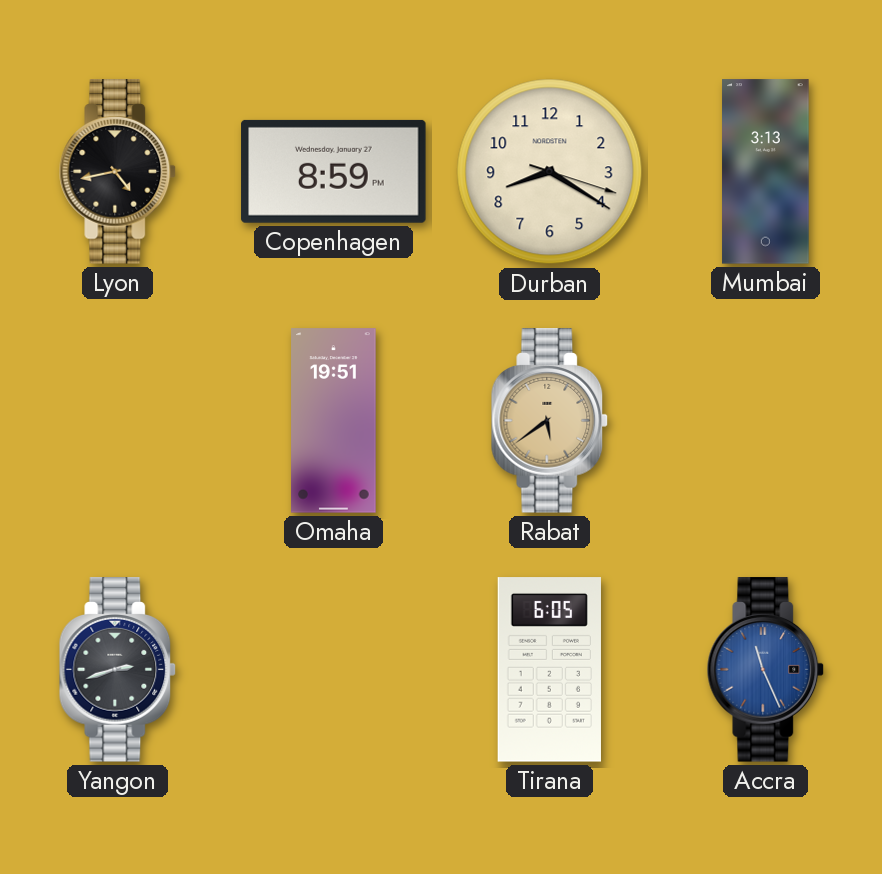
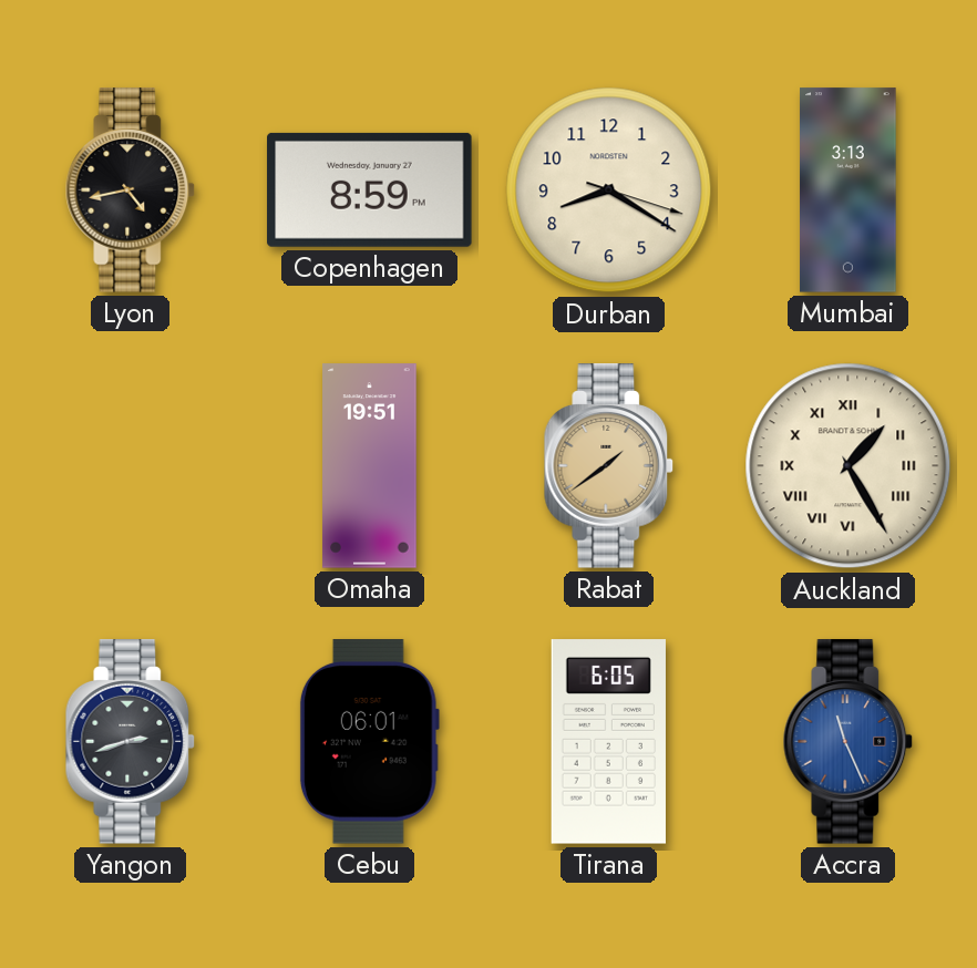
Rabat: 5:39 -> 1:39 (609, 466)
Auckland: none -> 1:25 (849, 466)
Cebu: none -> 06:01 (369, 742)
